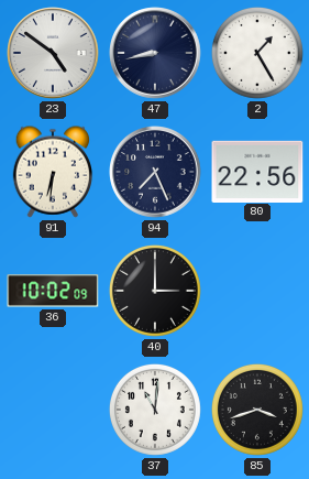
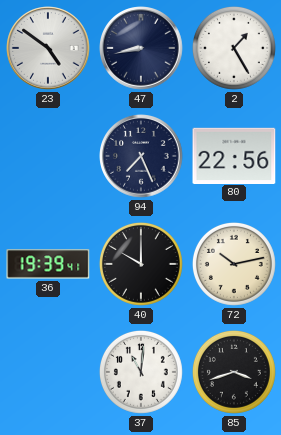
91: 6:31 -> none (53, 172)
36: 10:02 -> 19:39 (48, 264)
40: 3:00 -> 10:00 (141, 264)
72: none -> 10:13 (234, 264)
